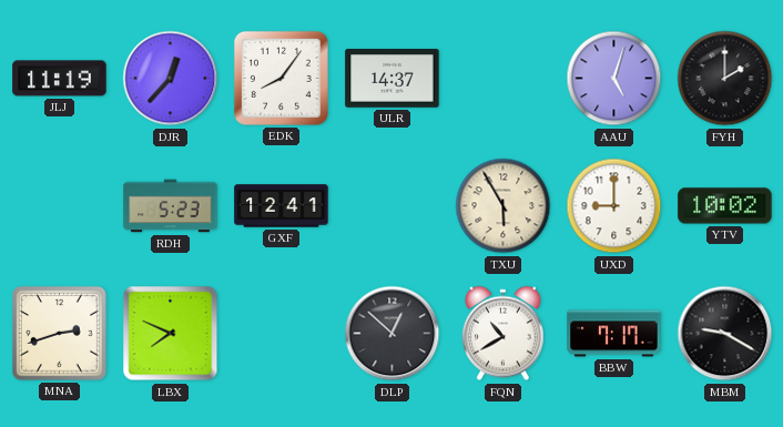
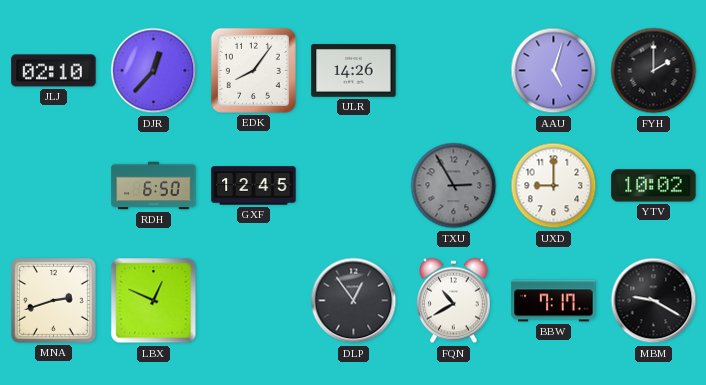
JLJ: 11:19 -> 02:10 (54, 71)
ULR: 14:37 -> 14:26 (354, 71)
RDH: 5:23 -> 6:50 (154, 186)
GXF: 12:41 -> 12:45 (254, 186)
TXU: 5:55 -> 2:55 (454, 186)
TXU dial: cream -> grey (454, 186)
LBX: 7:49 -> 12:49 (154, 301)
DLP: 12:52 -> 12:54 (354, 301)
